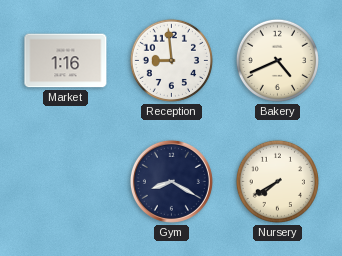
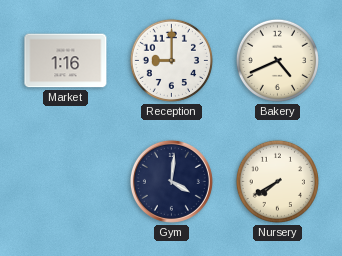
Reception: 8:59 -> 9:00 (171, 60)
Gym: 8:20 -> 4:01 (171, 181)
